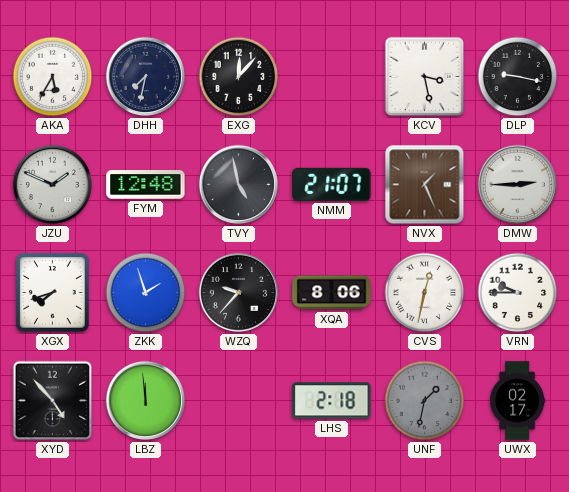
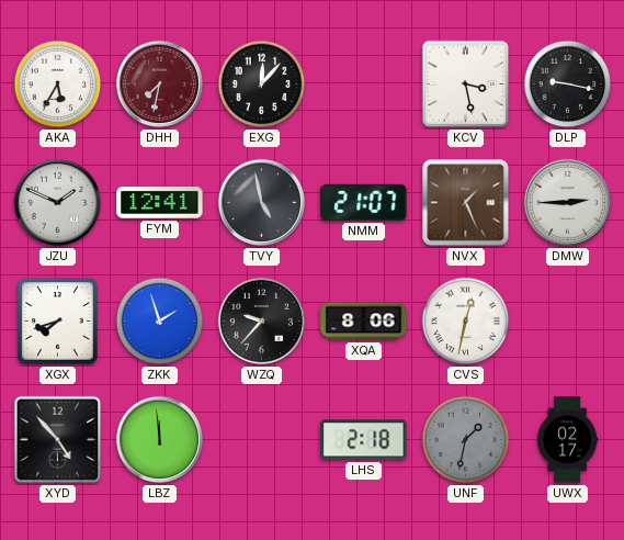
DHH dial: navy -> burgundy (159, 83)
FYM: 12:48 -> 12:41 (160, 203)
VRN: 9:45 -> none (518, 293)
